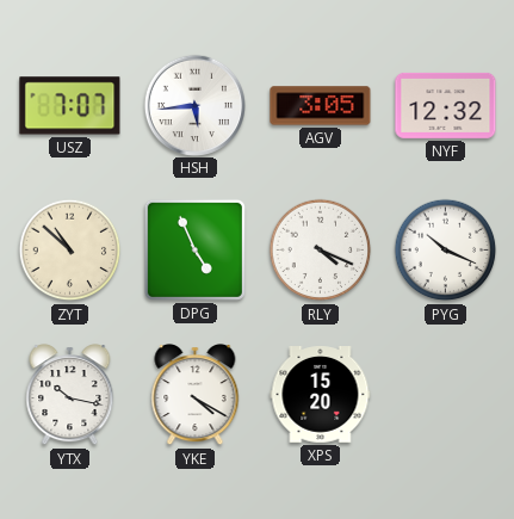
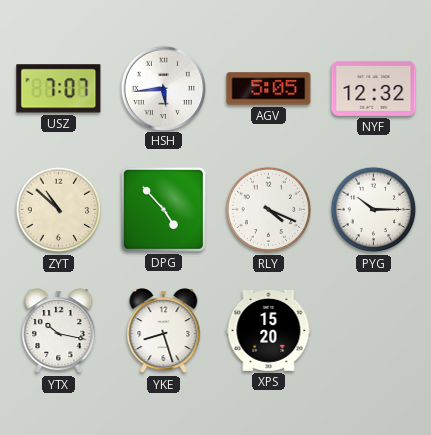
AGV: 3:05 -> 5:05 (269, 89)
DPG: 4:56 -> 4:53 (163, 209)
PYG: 10:19 -> 10:15 (374, 210)
YKE: 4:20 -> 8:27 (164, 331)
